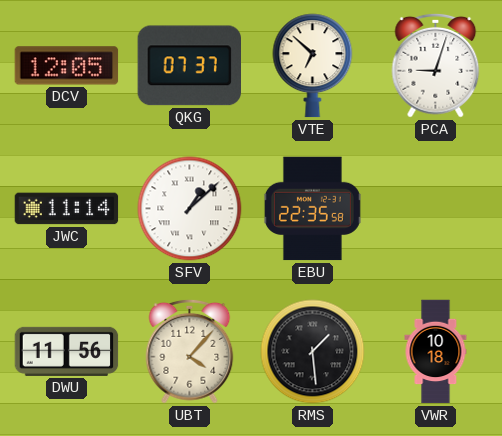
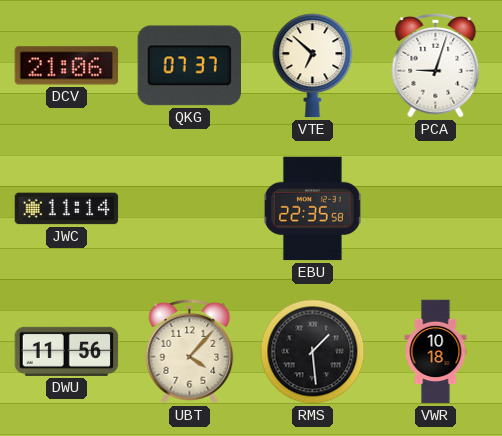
DCV: 12:05 -> 21:06 (67, 66)
SFV: 1:08 -> none (190, 209)
